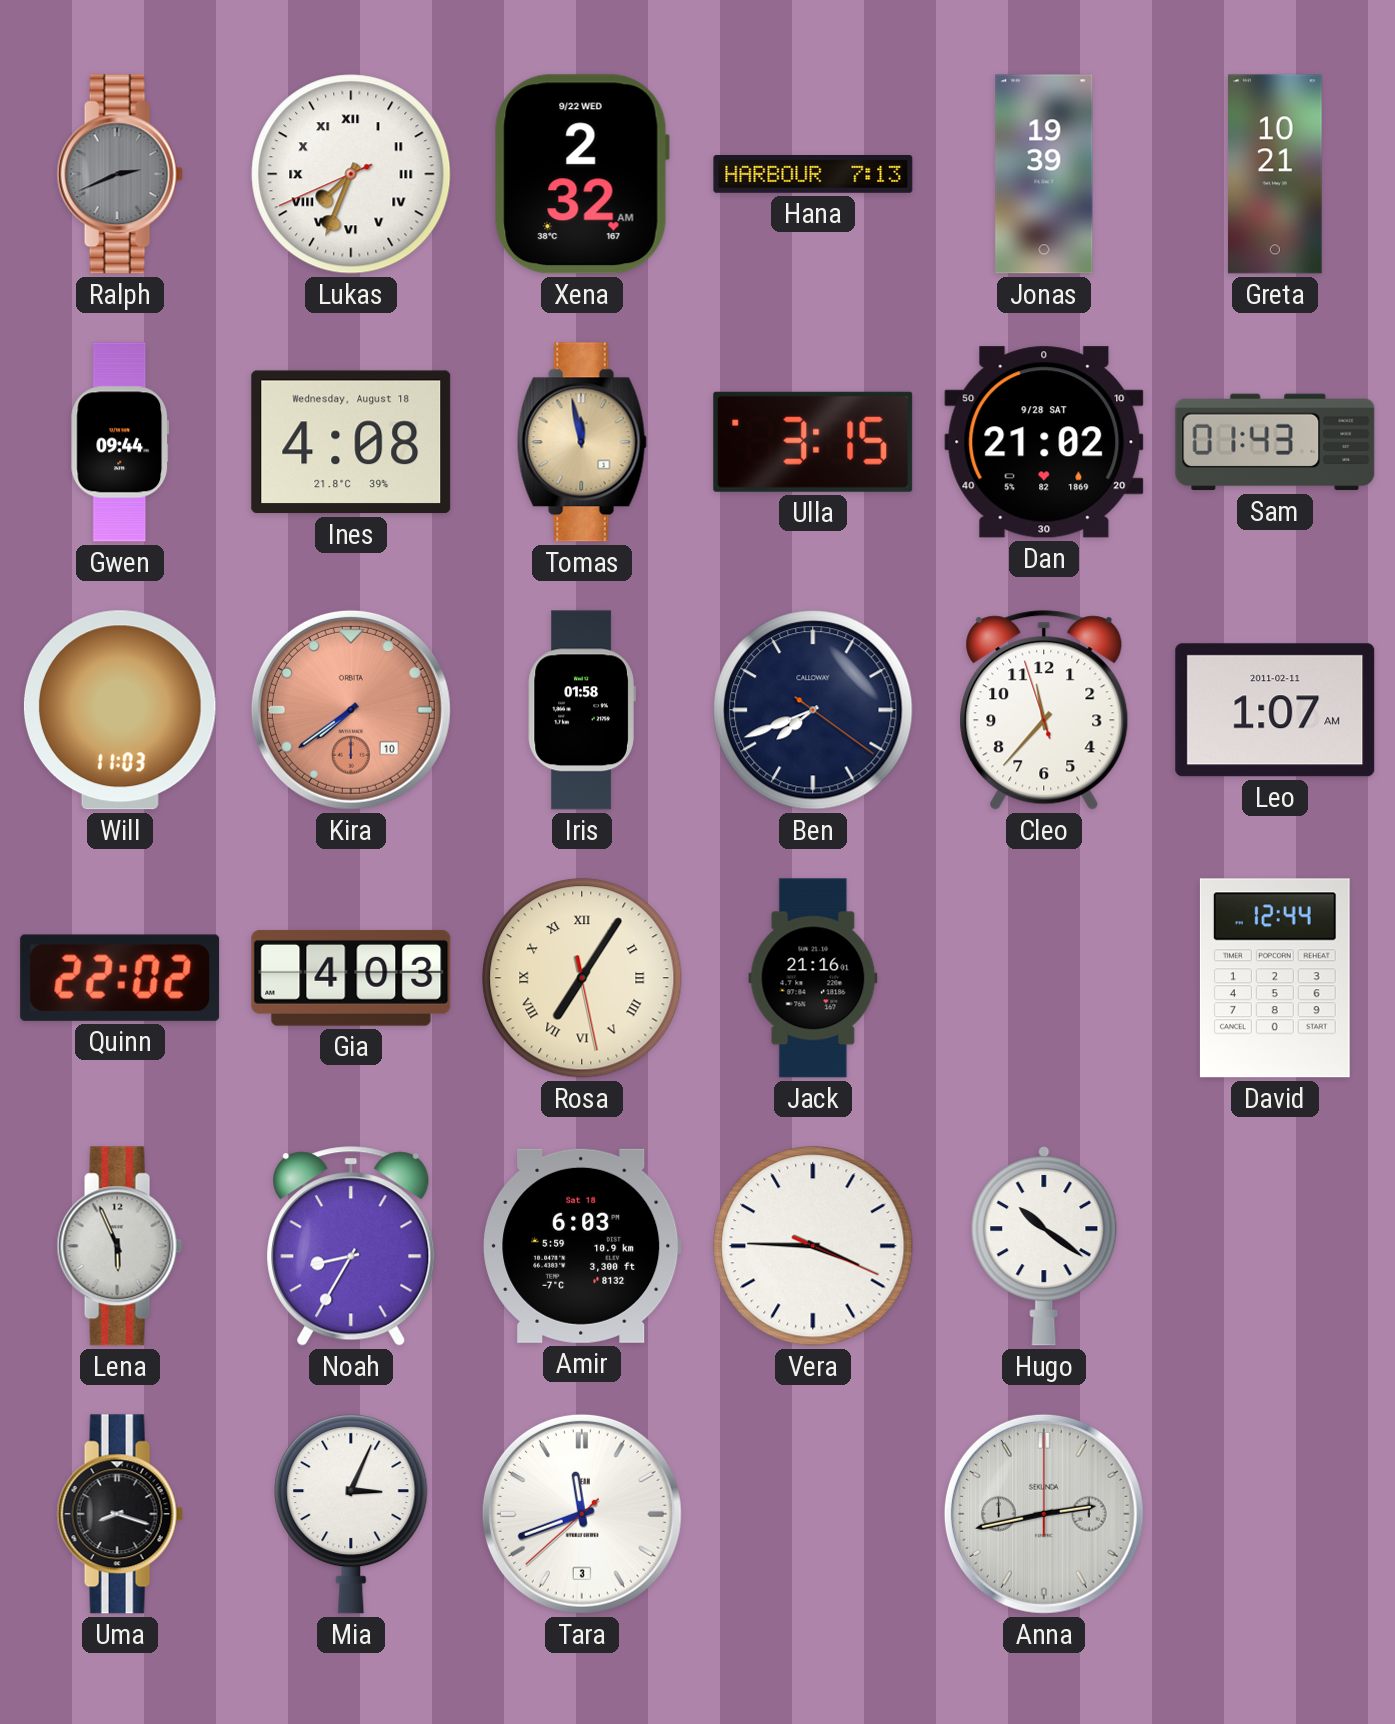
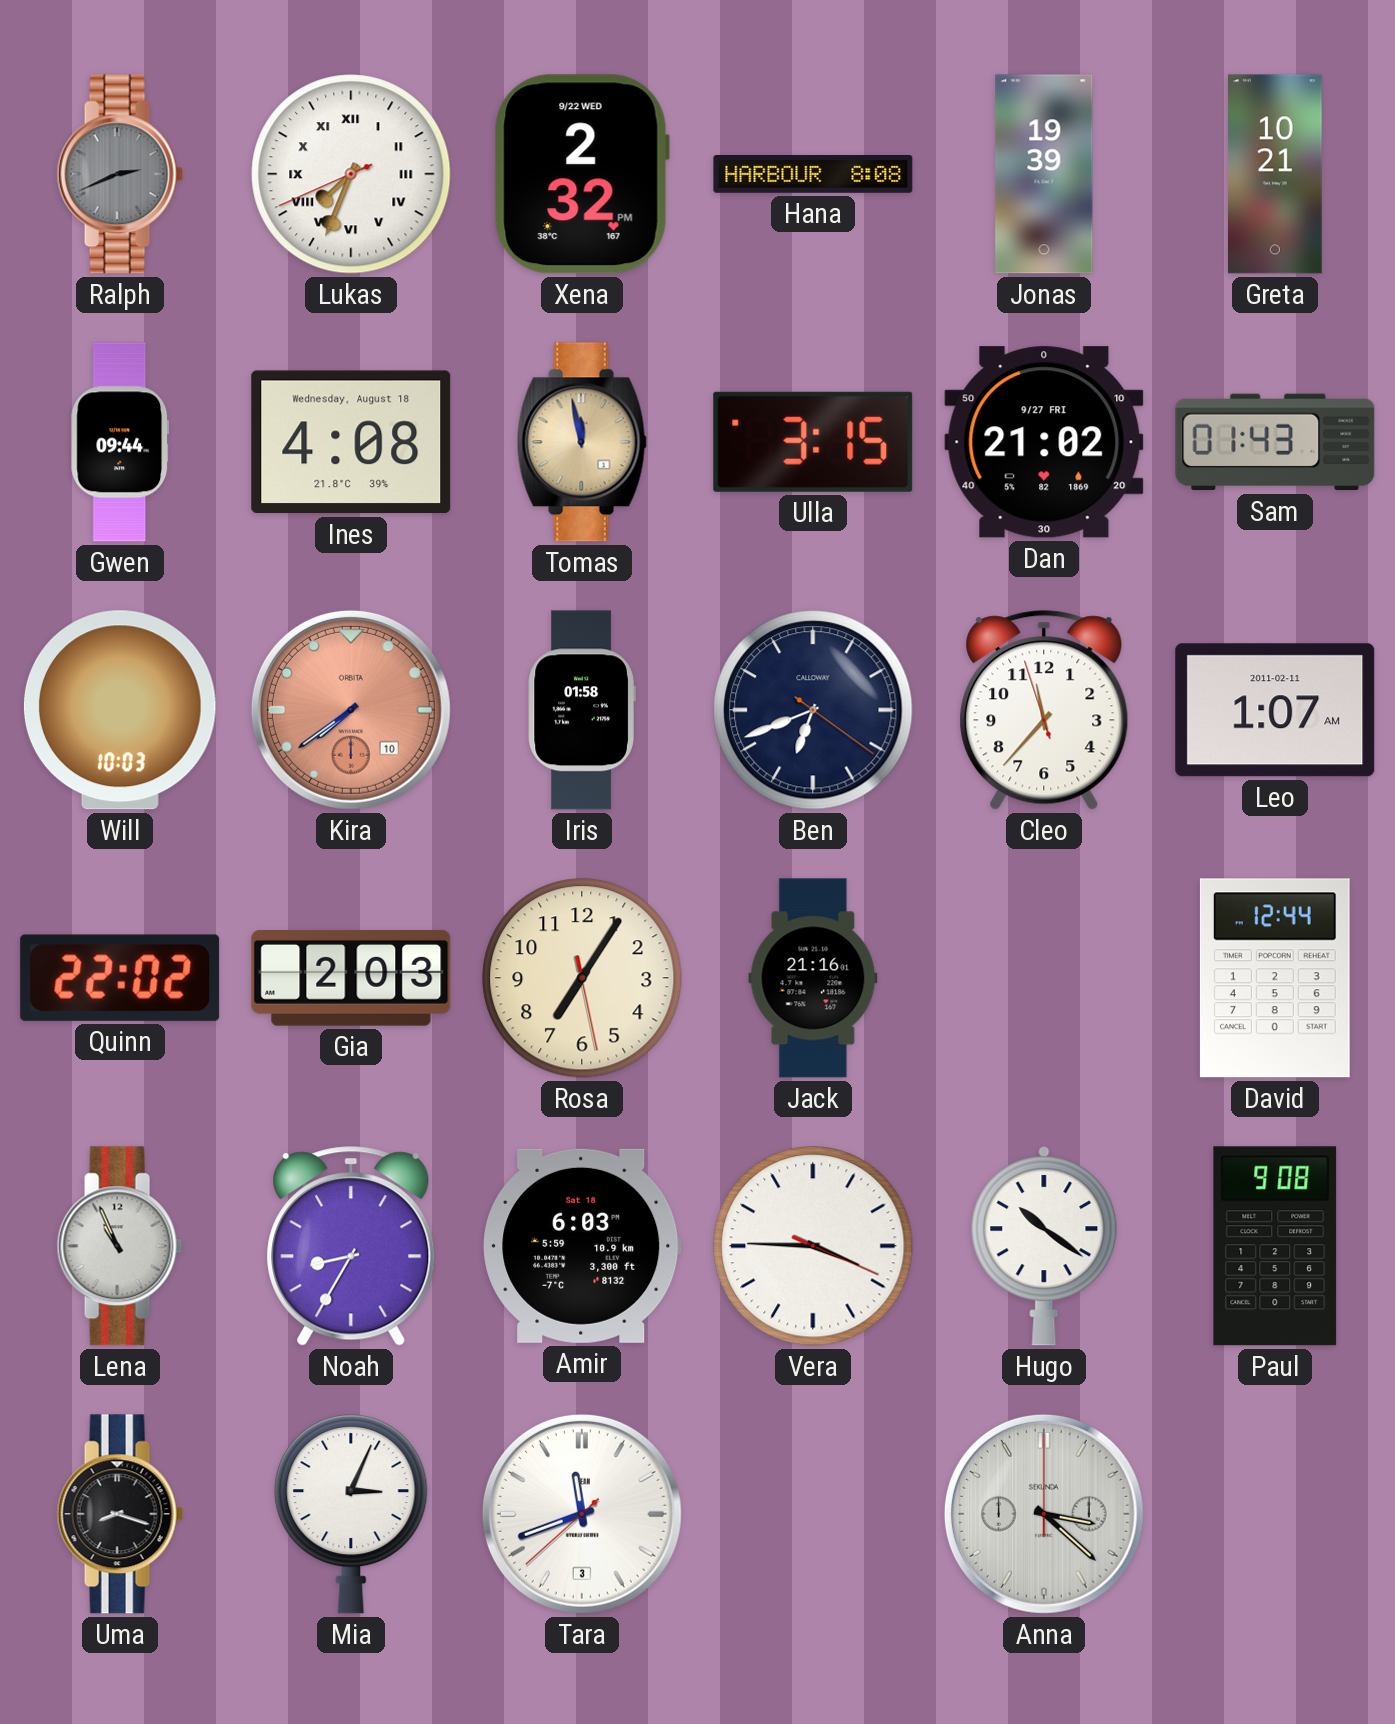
Xena: 2:32 AM -> 2:32 PM (582, 174)
Hana: 7:13 -> 8:08 (813, 175)
Dan date: 9/28 SAT -> 9/27 FRI (1044, 442)
Will: 11:03 -> 10:03 (120, 710)
Ben: 7:41 -> 6:41 (813, 710)
Gia: 4:03 -> 2:03 (351, 978)
Rosa numerals: Roman -> Arabic (582, 978)
Lena: 5:56 -> 10:56 (120, 1246)
Paul: none -> 9:08 (1275, 1246)
Anna: 2:43 -> 3:22 (1044, 1514)
